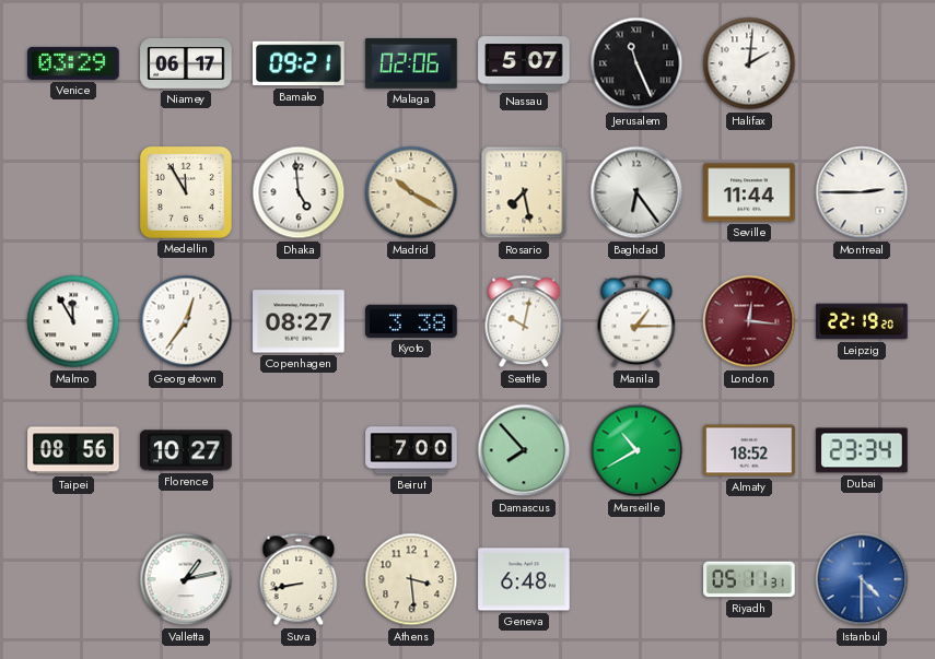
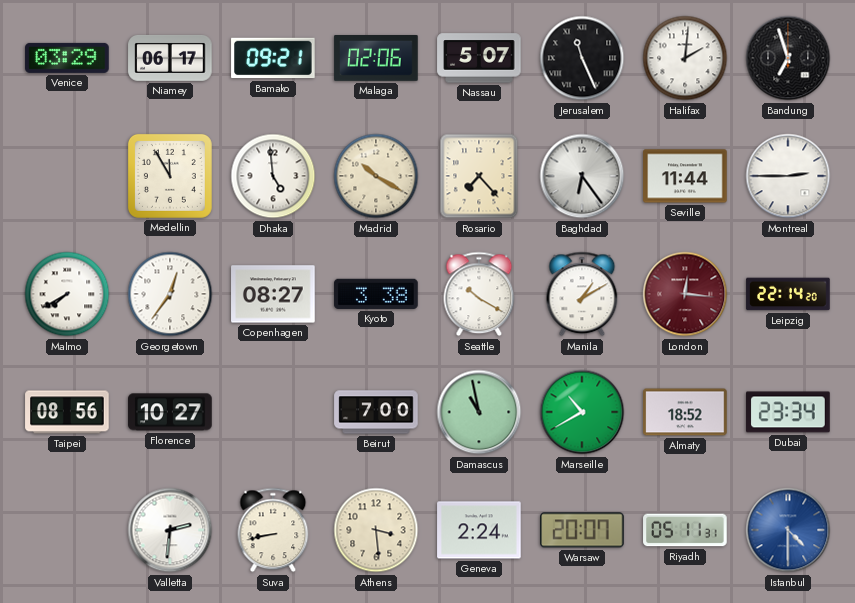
Bandung: none -> 6:57 (788, 58)
Rosario: 7:28 -> 7:23 (479, 176)
Malmo: 11:55 -> 7:40 (67, 294)
Seattle: 10:02 -> 10:20 (479, 294)
Manila: 1:15 -> 1:10 (582, 294)
Leipzig: 22:19 -> 22:14 (788, 294)
Damascus: 7:53 -> 10:58 (479, 412)
Valletta: 1:13 -> 2:31 (170, 530)
Geneva: 6:48 -> 2:24 (479, 530)
Warsaw: none -> 20:07 (583, 530)
